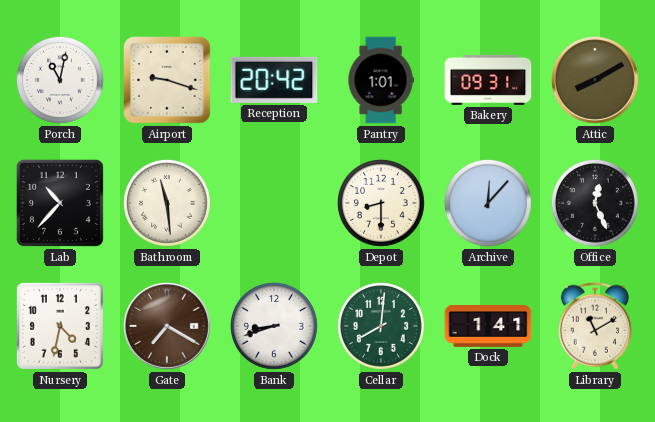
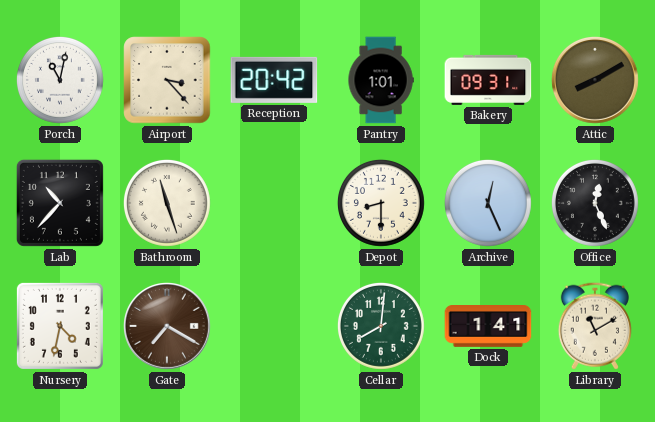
Airport: 9:18 -> 3:23 (167, 80)
Bathroom: 11:29 -> 11:27 (167, 203)
Archive: 12:07 -> 12:26 (488, 203)
Bank: 8:42 -> none (274, 326)
